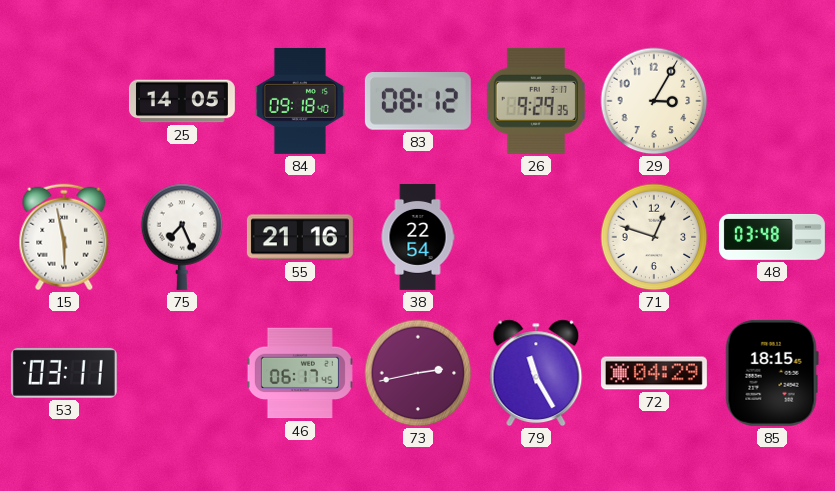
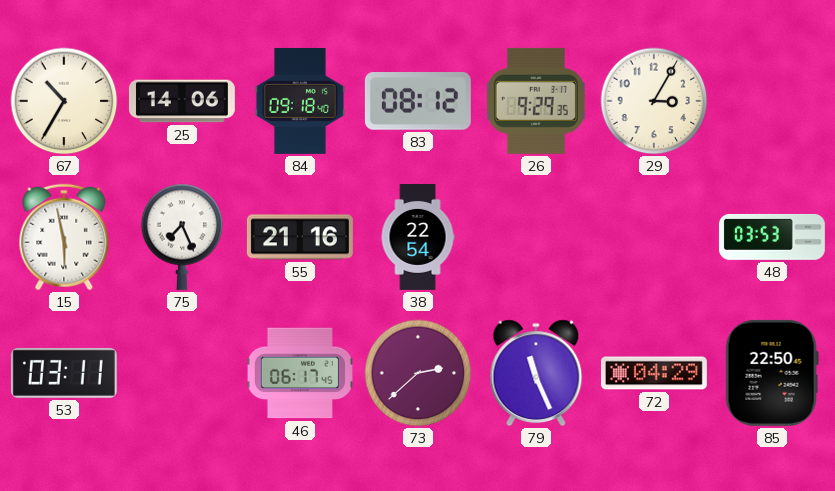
67: none -> 10:35 (64, 101)
25: 14:05 -> 14:06 (182, 101)
71: 12:48 -> none (654, 237)
48: 03:48 -> 03:53 (772, 237)
73: 2:43 -> 2:38 (418, 373)
79: 11:25 -> 11:26 (536, 373)
85: 18:15 -> 22:50 (772, 373)
